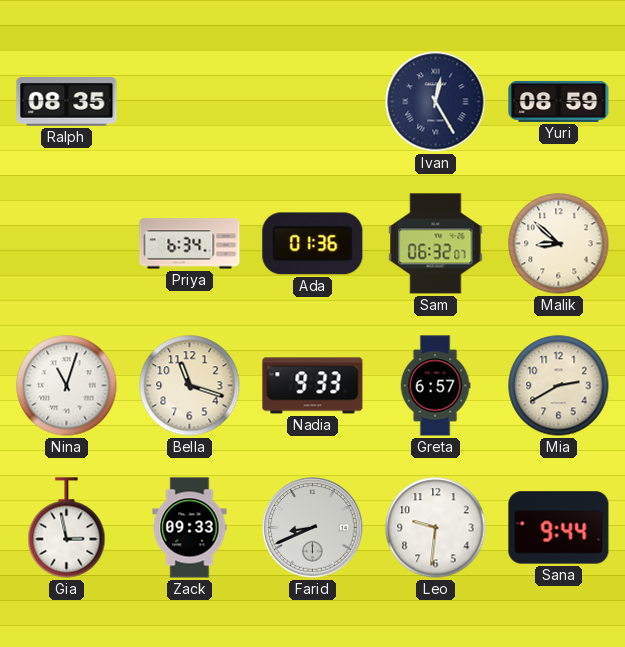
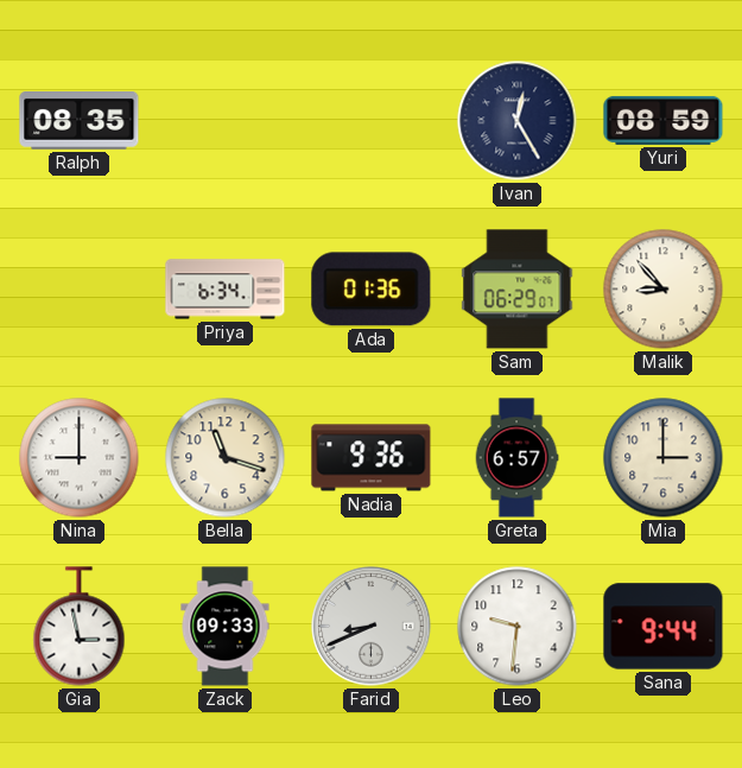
Sam: 06:32 -> 06:29 (518, 290)
Malik: 8:52 -> 8:53 (664, 290)
Nina: 11:03 -> 9:00 (80, 458)
Nadia: 9:33 -> 9:36 (372, 458)
Mia: 2:40 -> 3:00 (664, 458)
